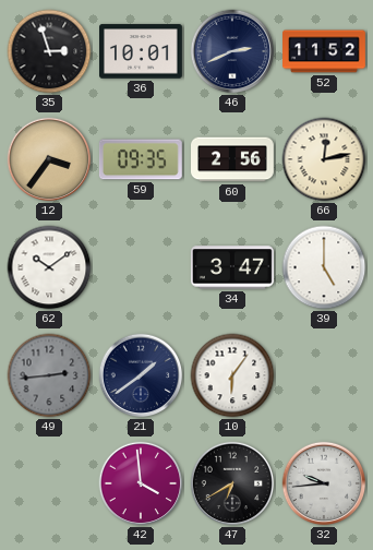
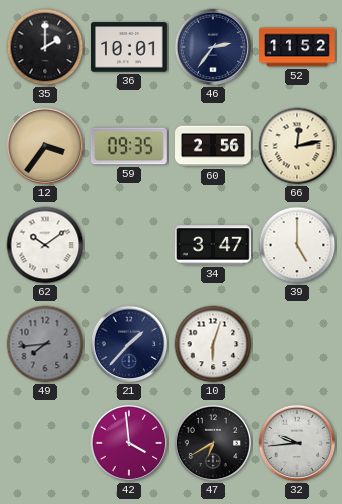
35: 2:57 -> 2:00 (45, 47)
46: 2:41 -> 2:36 (213, 47)
49: 2:44 -> 7:44 (45, 344)
21: 1:39 -> 1:37 (129, 344)
10: 6:06 -> 6:03 (213, 344)
